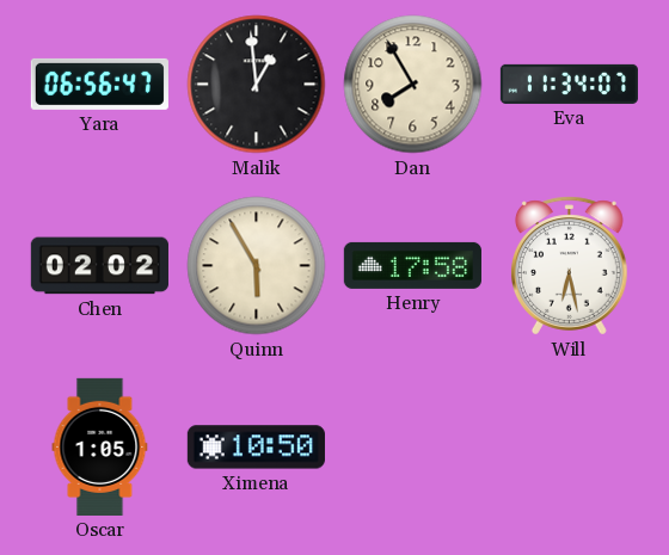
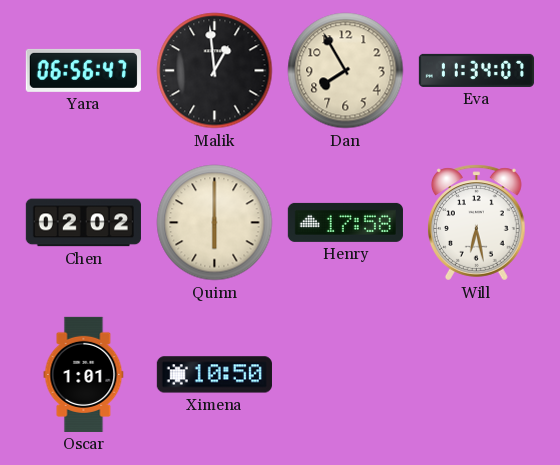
Quinn: 5:55 -> 6:00 (215, 223)
Oscar: 1:05 -> 1:01 (84, 374)
